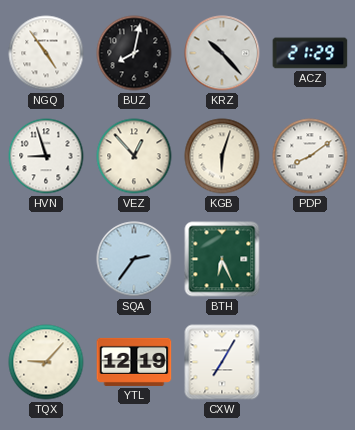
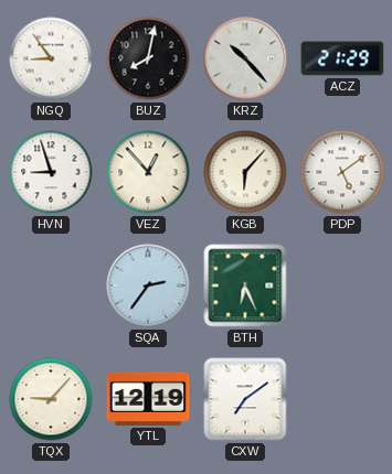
NGQ: 4:54 -> 8:54 (51, 58)
KGB: 6:03 -> 6:07 (245, 172)
PDP: 8:09 -> 5:09 (342, 172)
CXW: 7:05 -> 7:09 (245, 399)
